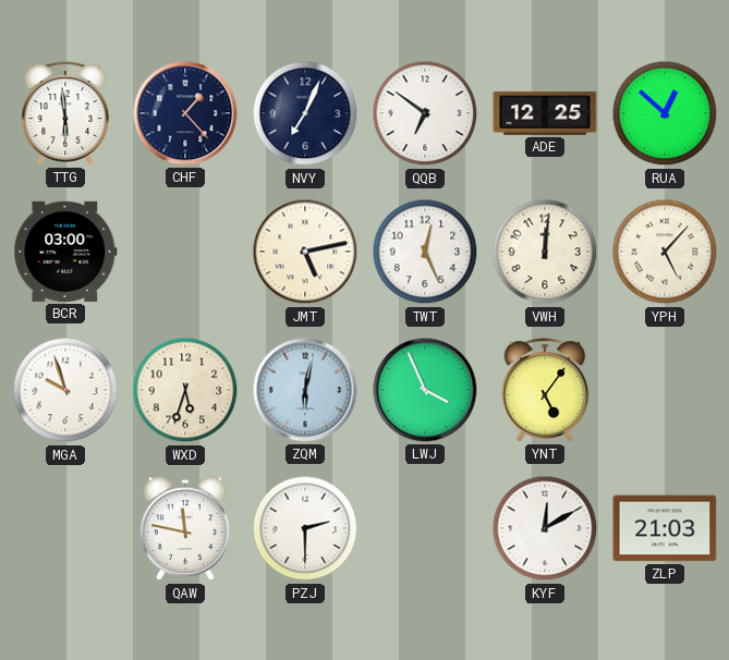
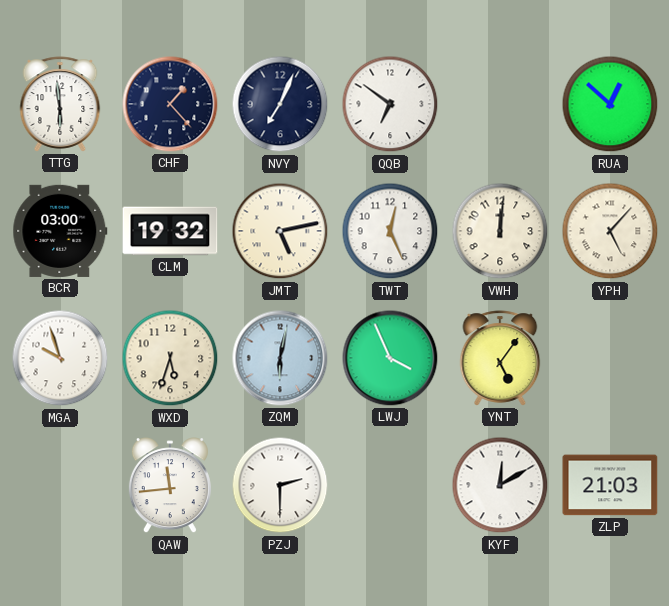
ADE: 12:25 -> none (545, 113)
CLM: none -> 19:32 (170, 231)
QAW: 11:47 -> 11:44 (170, 486)
